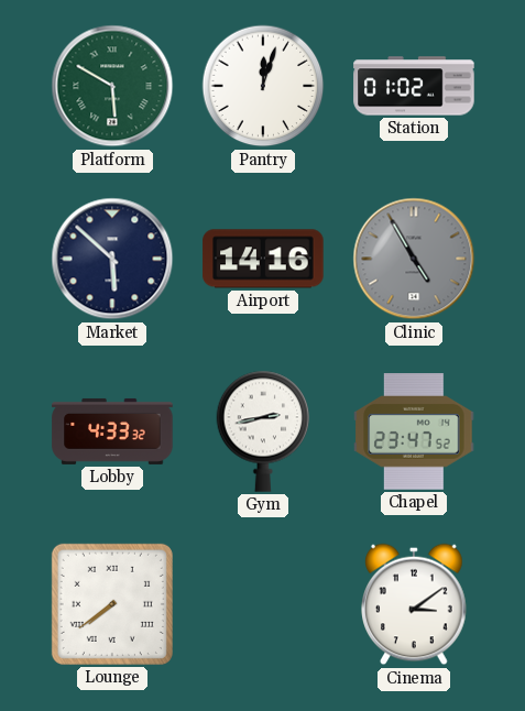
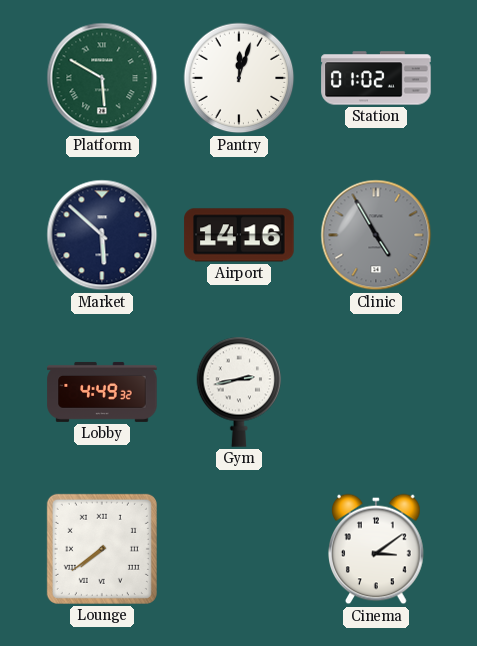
Lobby: 4:33 -> 4:49 (102, 392)
Chapel: 23:47 -> none (414, 431)
